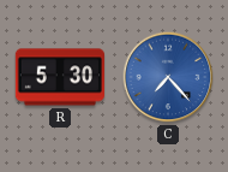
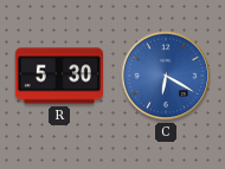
C: 7:23 -> 6:20 (166, 76)
